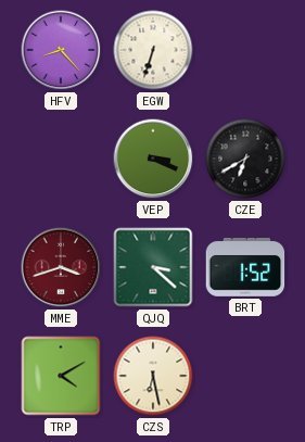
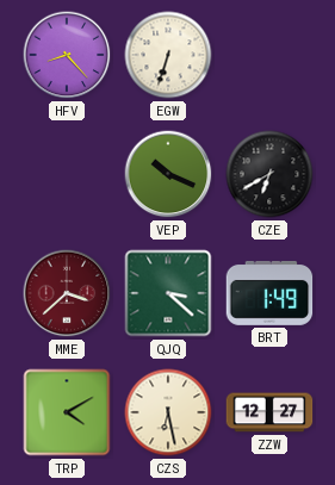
VEP: 3:19 -> 10:19 (168, 174)
MME: 3:42 -> 3:38 (67, 293)
BRT: 1:52 -> 1:49 (269, 293)
ZZW: none -> 12:27 (269, 412)
